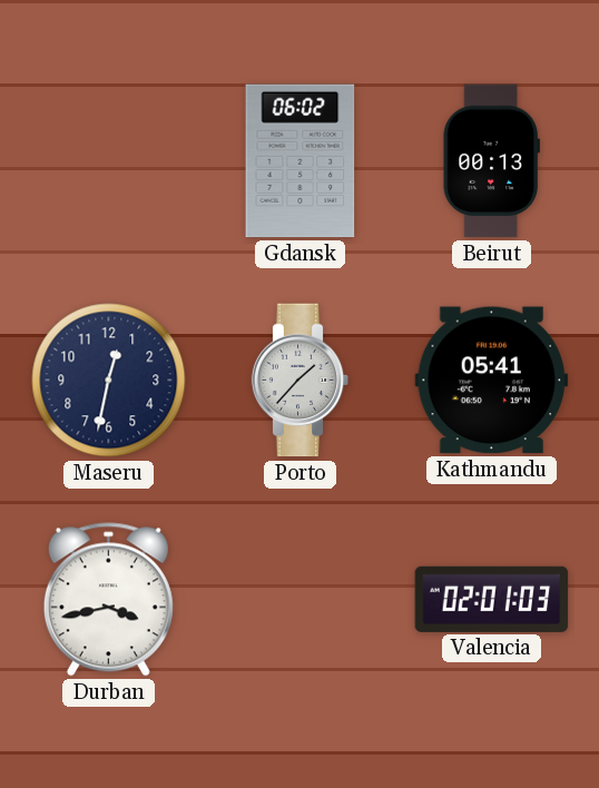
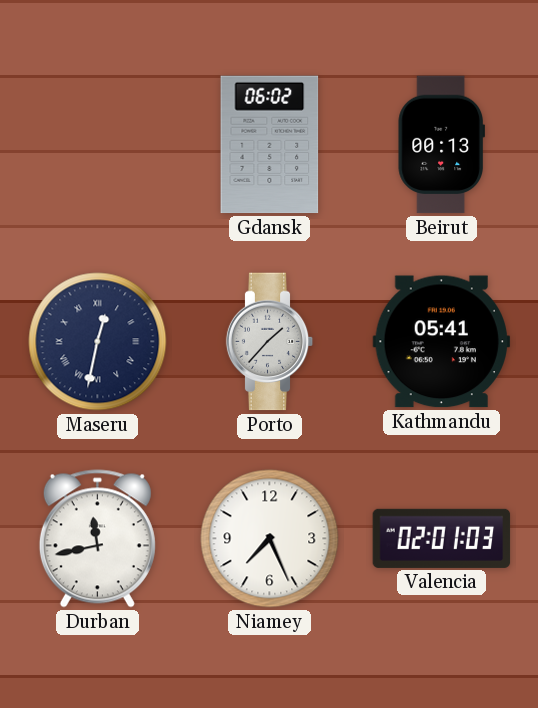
Maseru numerals: Arabic -> Roman (98, 342)
Durban: 3:43 -> 11:43 (97, 539)
Niamey: none -> 7:26 (270, 539)
